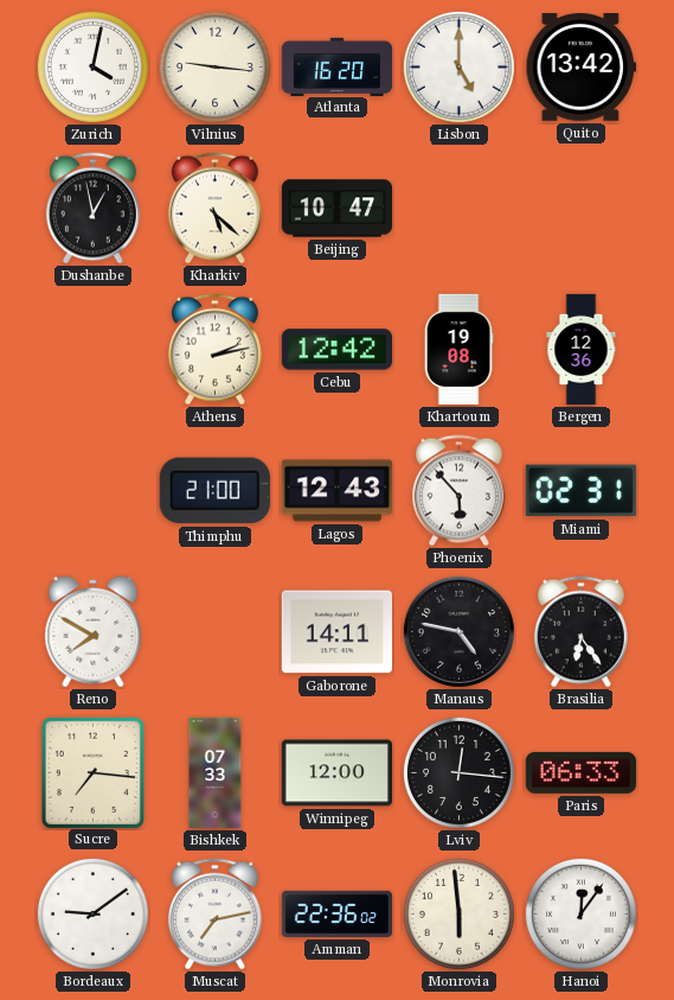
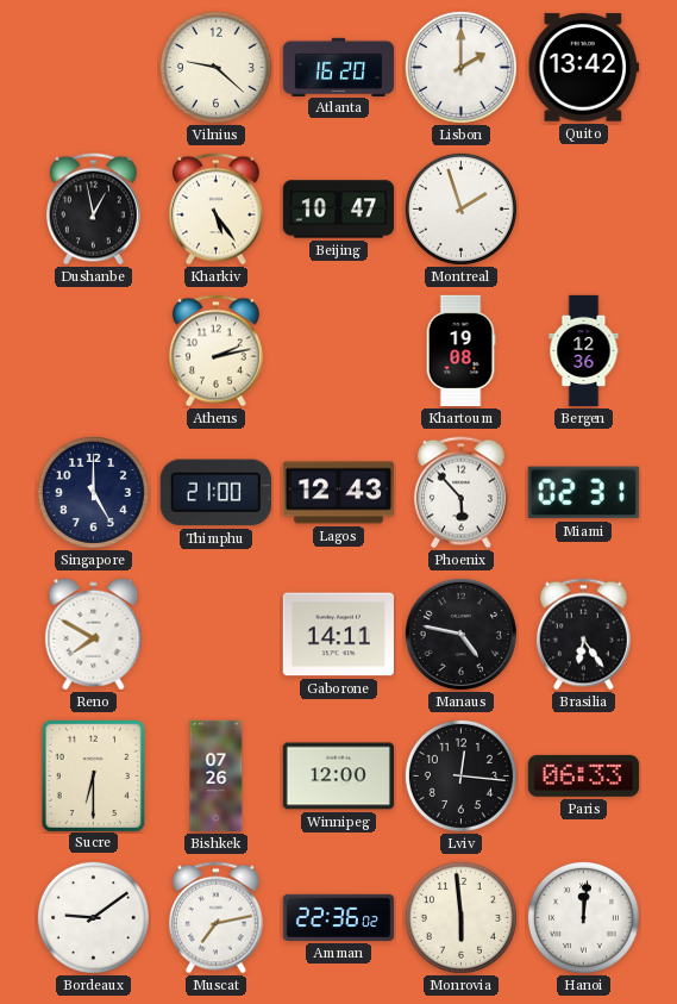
Zurich: 4:02 -> none (92, 66)
Vilnius: 9:16 -> 9:22 (215, 67)
Lisbon: 5:00 -> 2:00 (460, 67)
Kharkiv: 5:22 -> 5:24 (215, 210)
Montreal: none -> 1:57 (460, 208)
Cebu: 12:42 -> none (336, 350)
Singapore: none -> 5:00 (93, 492)
Sucre: 7:16 -> 6:30 (93, 775)
Bishkek: 07:33 -> 07:26 (217, 777)
Hanoi: 12:06 -> 12:01 (583, 917)
